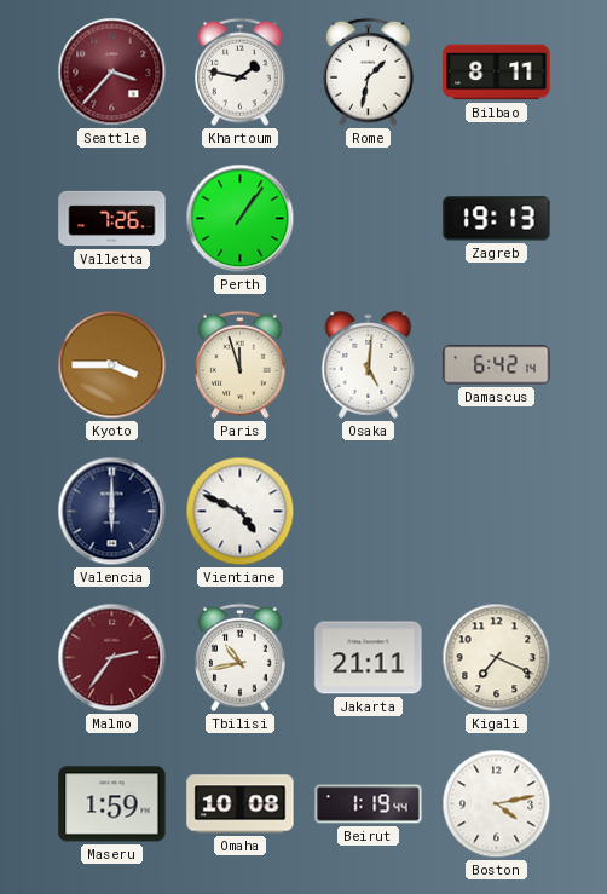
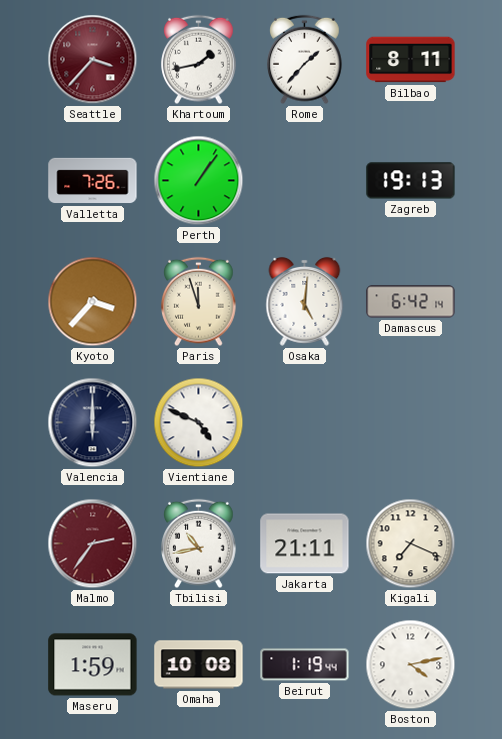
Khartoum: 1:47 -> 1:43 (199, 60)
Rome: 1:32 -> 1:37 (305, 60)
Kyoto: 3:45 -> 3:37 (93, 302)
